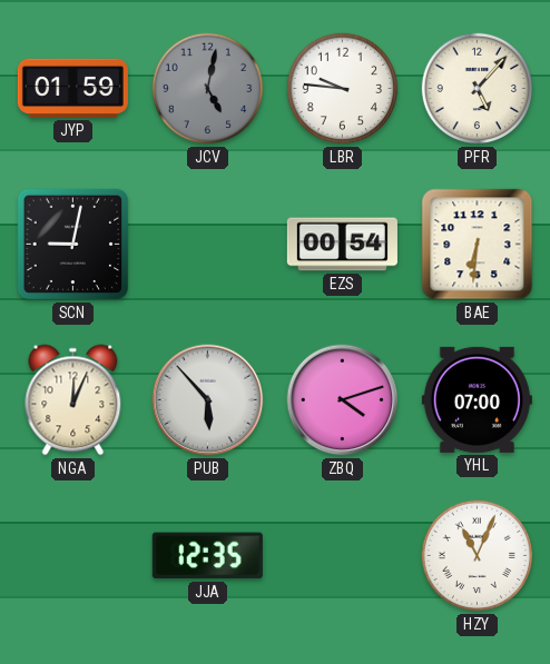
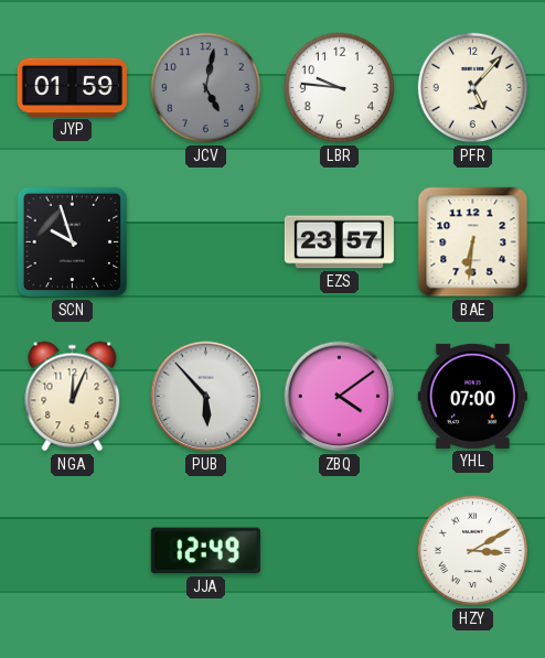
SCN: 9:02 -> 9:57 (73, 242)
EZS: 00:54 -> 23:57 (339, 242)
ZBQ: 4:12 -> 4:09 (340, 397)
JJA: 12:35 -> 12:49 (205, 551)
HZY: 11:04 -> 3:10 (473, 551)
